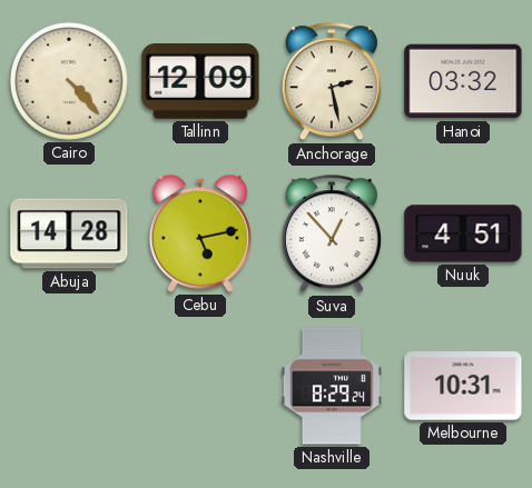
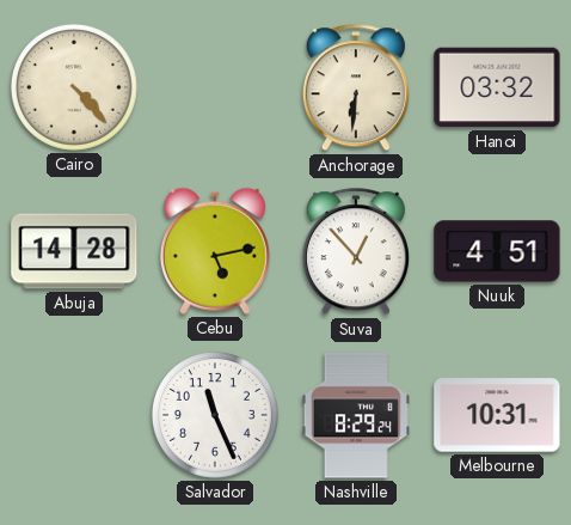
Tallinn: 12:09 -> none (200, 81)
Anchorage: 2:28 -> 6:31 (356, 88)
Salvador: none -> 11:26 (215, 415)
